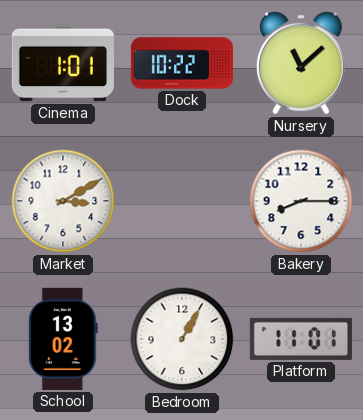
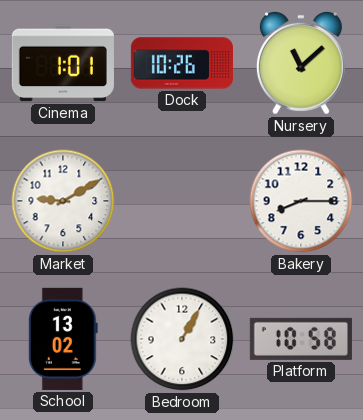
Dock: 10:22 -> 10:26 (182, 63)
Market: 3:10 -> 9:10 (63, 201)
Platform: 11:01 -> 10:58 (301, 339)
